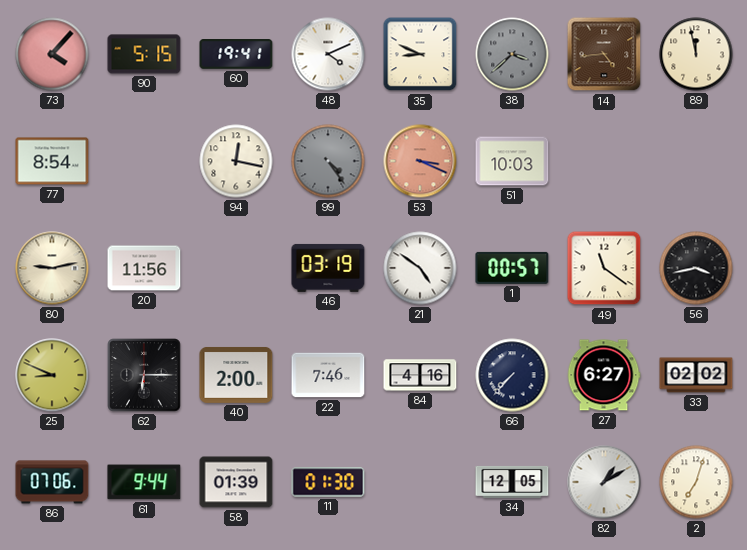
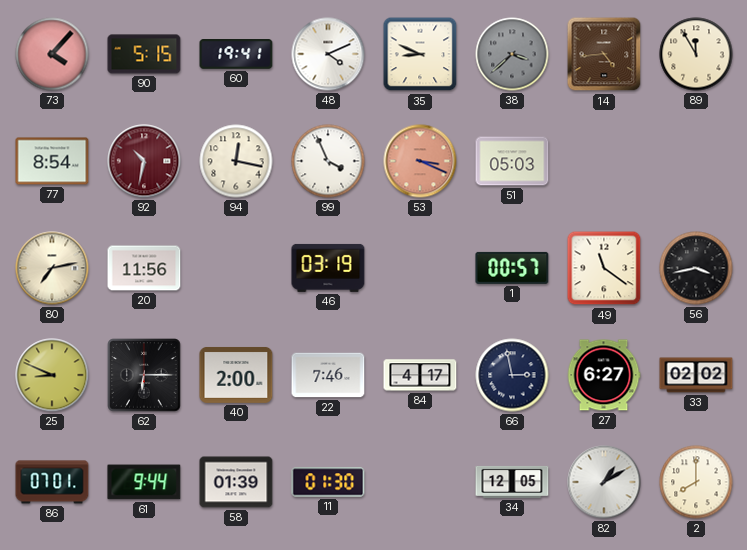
89: 11:58 -> 11:55 (696, 54)
92: none -> 10:32 (144, 161)
99: 4:24 -> 3:56 (328, 161)
99 dial: grey -> white (328, 161)
51: 10:03 -> 05:03 (512, 161)
80: 9:13 -> 7:13 (52, 268)
21: 4:51 -> none (420, 268)
84: 4:16 -> 4:17 (420, 375)
66: 7:37 -> 2:58 (512, 375)
86: 07:06 -> 07:01 (52, 482)
2: 7:03 -> 8:00 (696, 482)
